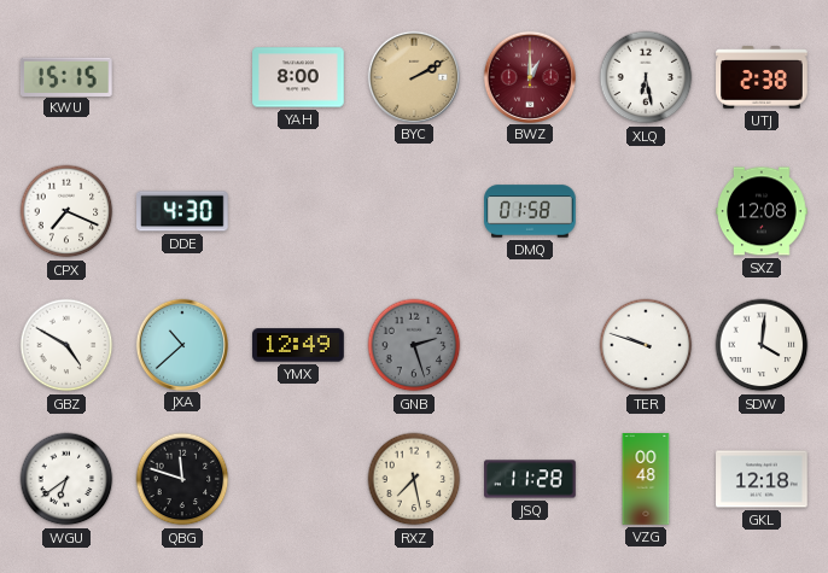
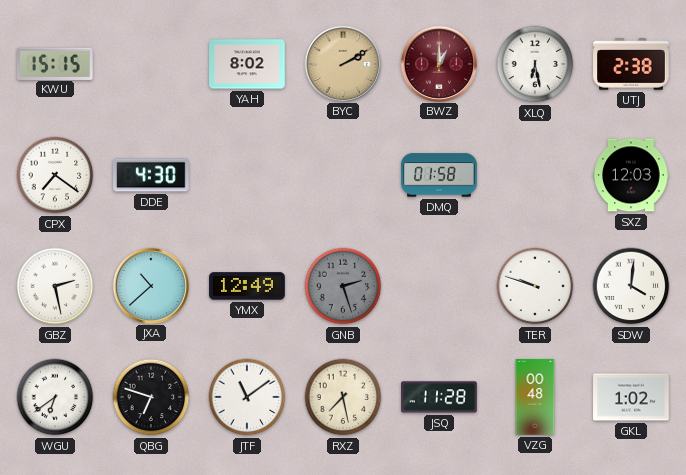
YAH: 8:00 -> 8:02 (247, 64)
CPX: 7:19 -> 7:21 (55, 175)
SXZ: 12:08 -> 12:03 (631, 175)
GBZ: 4:50 -> 2:28 (55, 286)
QBG: 11:48 -> 6:48 (151, 397)
JTF: none -> 11:09 (247, 397)
GKL: 12:18 -> 1:02 (631, 397)
